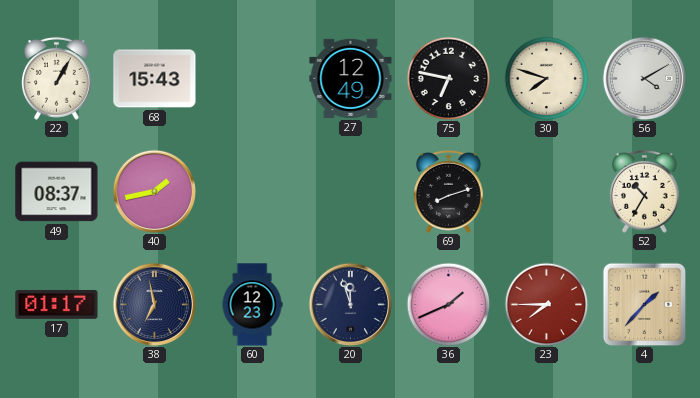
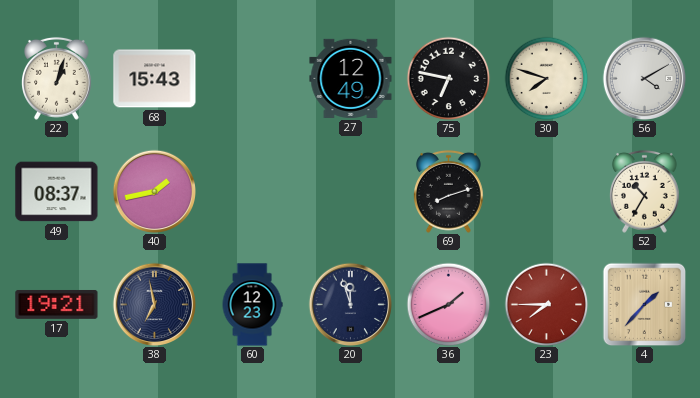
22: 1:05 -> 1:03 (57, 78)
17: 01:17 -> 19:21 (57, 304)
